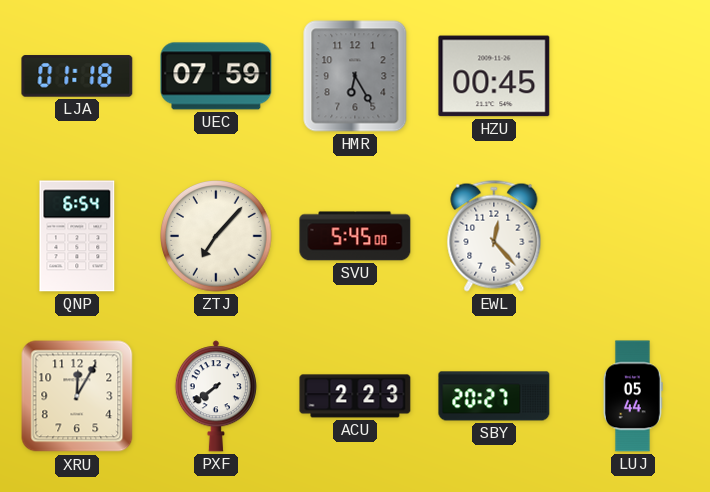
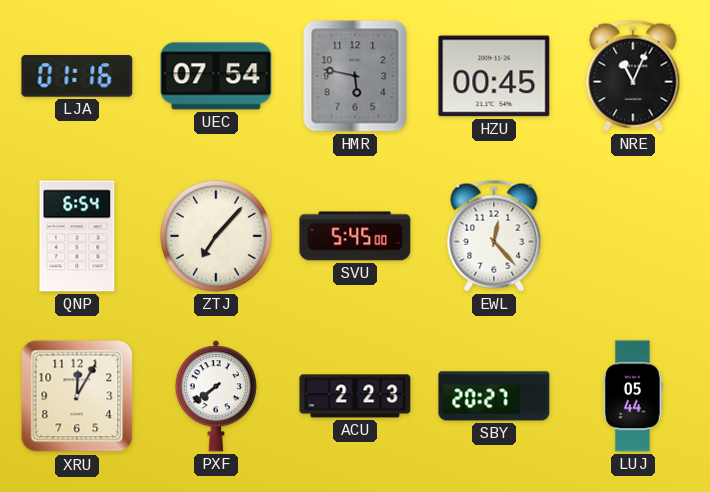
LJA: 01:18 -> 01:16 (77, 76)
UEC: 07:59 -> 07:54 (216, 76)
HMR: 6:25 -> 5:47 (355, 76)
NRE: none -> 11:04 (633, 76)
